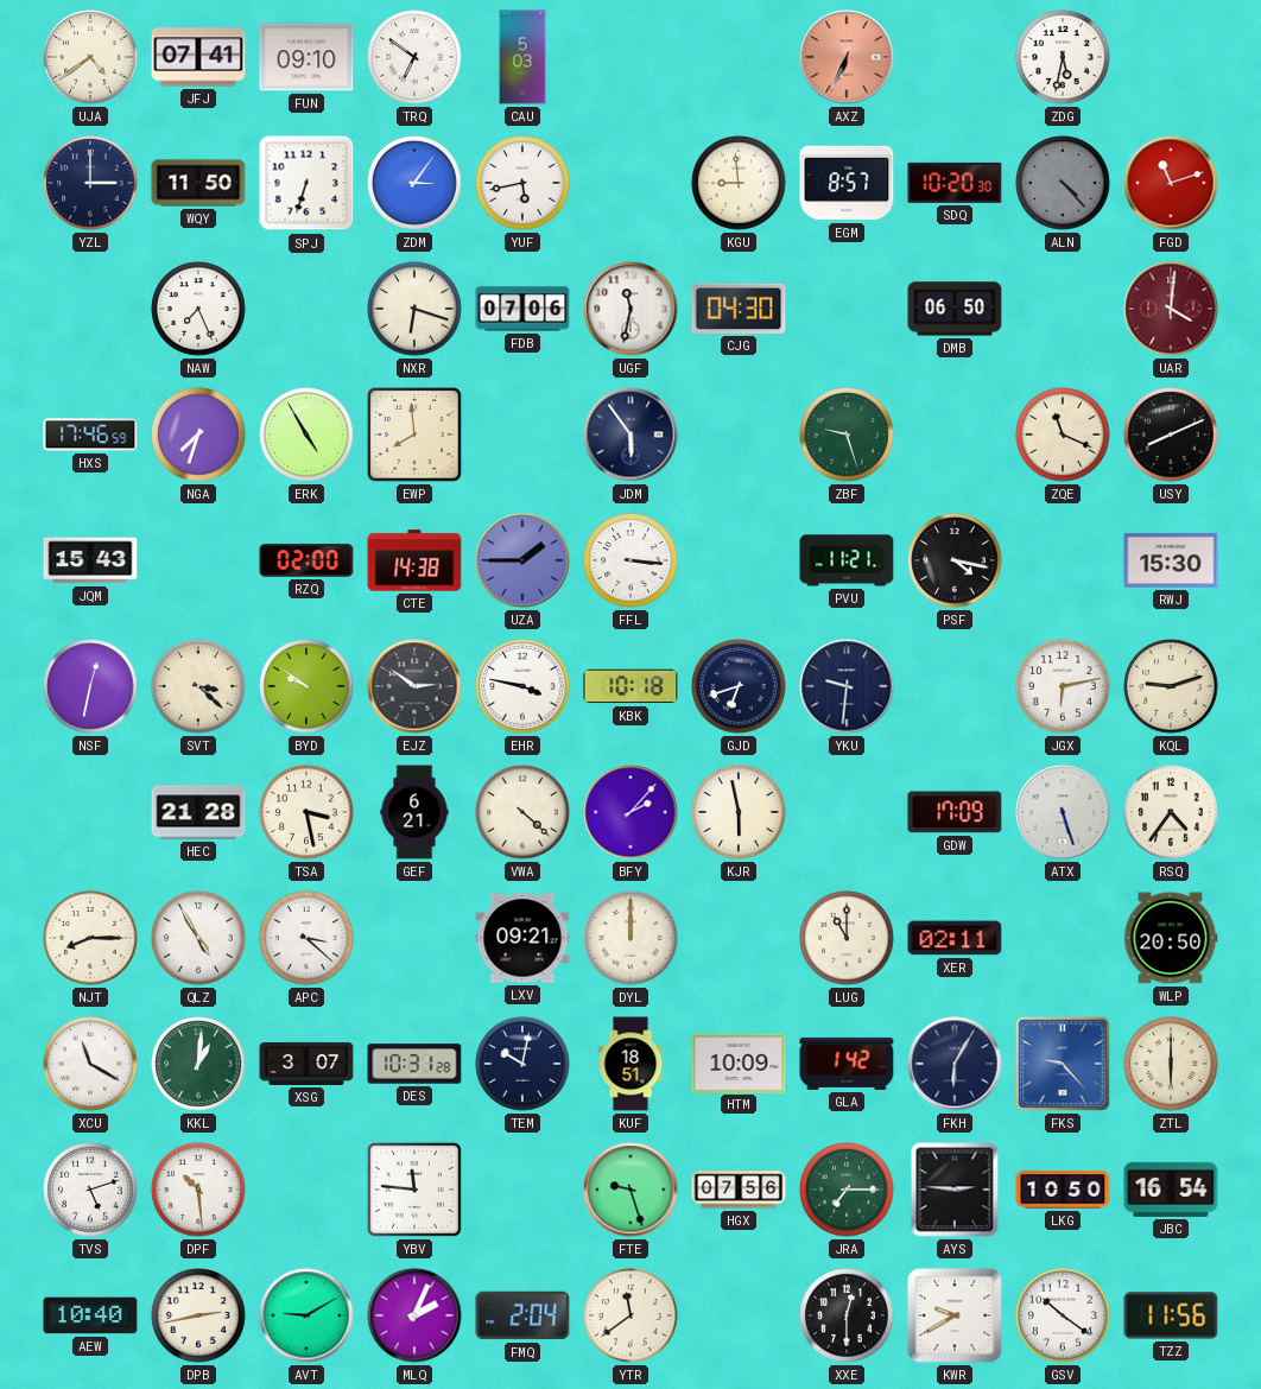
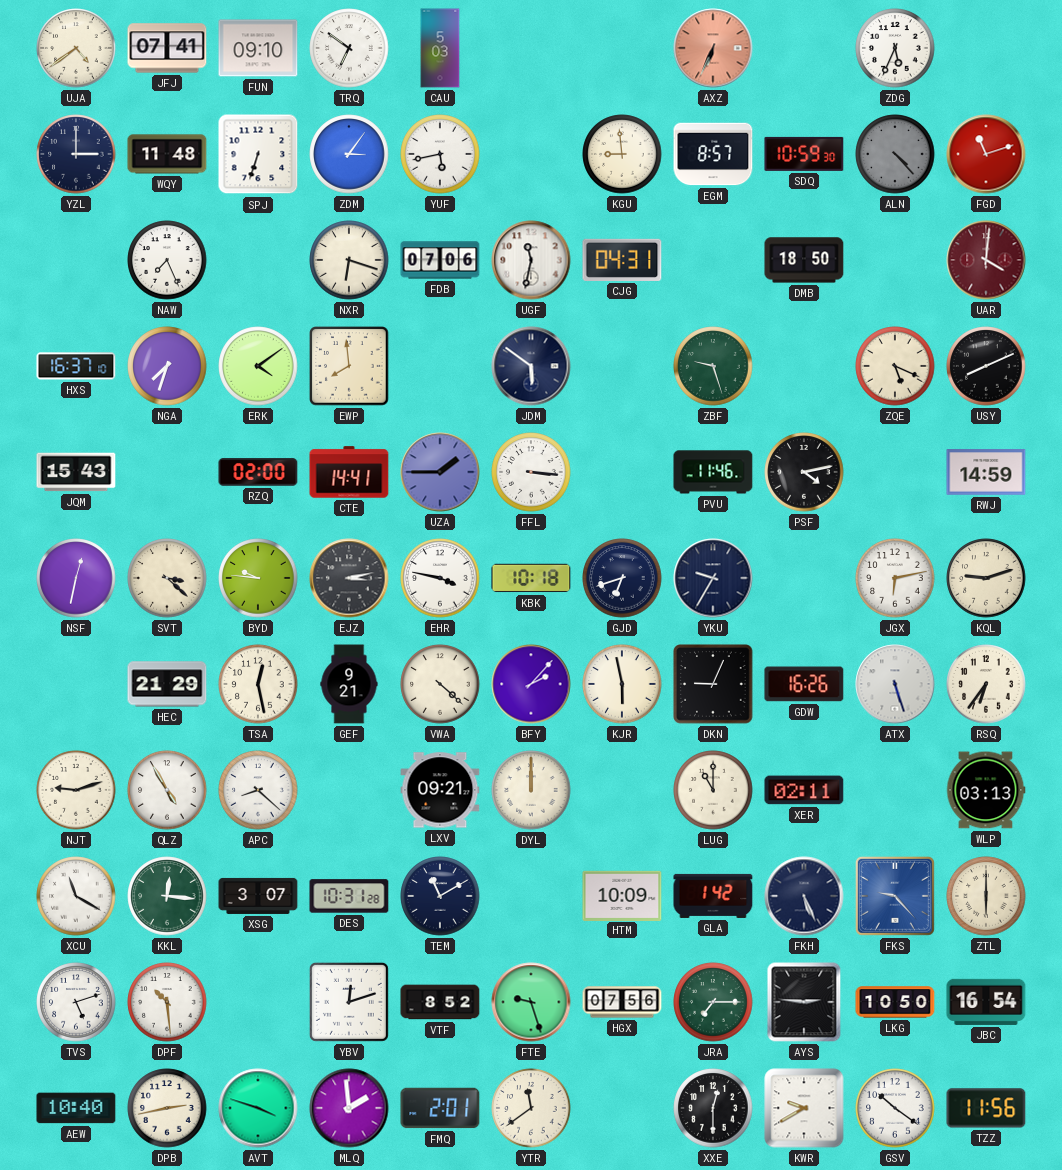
ZDG: 5:32 -> 5:34 (895, 48)
WQY: 11:50 -> 11:48 (167, 154)
SDQ: 10:20 -> 10:59 (804, 154)
CJG: 04:30 -> 04:31 (622, 260)
DMB: 06:50 -> 18:50 (804, 260)
HXS: 17:46 -> 16:37 (76, 366)
ERK: 4:55 -> 4:09 (258, 366)
JDM: 5:54 -> 5:51 (531, 366)
ZQE: 11:19 -> 5:19 (895, 366)
CTE: 14:38 -> 14:41 (349, 472)
PVU: 11:21 -> 11:46 (713, 472)
PSF: 4:17 -> 4:13 (804, 472)
RWJ: 15:30 -> 14:59 (986, 472)
BYD: 9:51 -> 9:46 (258, 578)
EJZ: 2:51 -> 3:13 (349, 578)
YKU: 9:31 -> 9:35 (713, 578)
HEC: 21:28 -> 21:29 (167, 684)
TSA: 3:28 -> 12:28 (258, 684)
GEF: 6:21 -> 9:21 (349, 684)
DKN: none -> 9:04 (713, 684)
GDW: 17:09 -> 16:26 (804, 684)
RSQ: 4:36 -> 6:36 (986, 684)
NJT: 8:15 -> 9:12 (76, 790)
APC: 3:22 -> 8:22 (258, 790)
WLP: 20:50 -> 03:13 (986, 790)
KKL: 1:01 -> 12:16 (167, 896)
TEM: 10:02 -> 11:10 (440, 896)
KUF: 18:51 -> none (630, 1064)
FKH: 6:05 -> 5:26 (804, 896)
YBV: 11:46 -> 12:12 (349, 1002)
VTF: none -> 8:52 (440, 1002)
AVT: 9:10 -> 3:48 (258, 1108)
MLQ: 2:04 -> 1:59 (349, 1108)
FMQ: 2:04 -> 2:01 (440, 1108)
